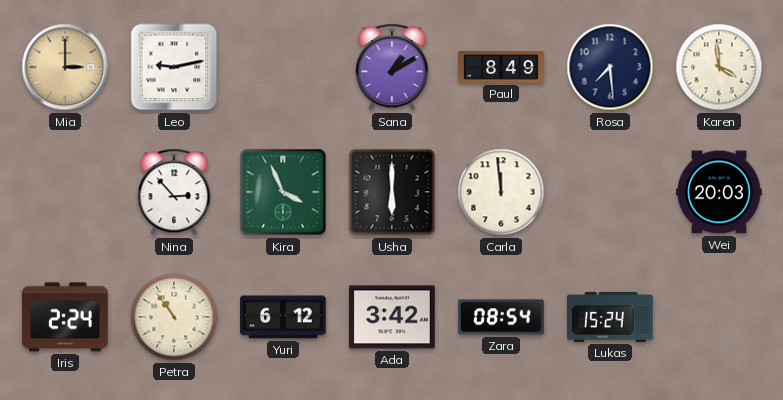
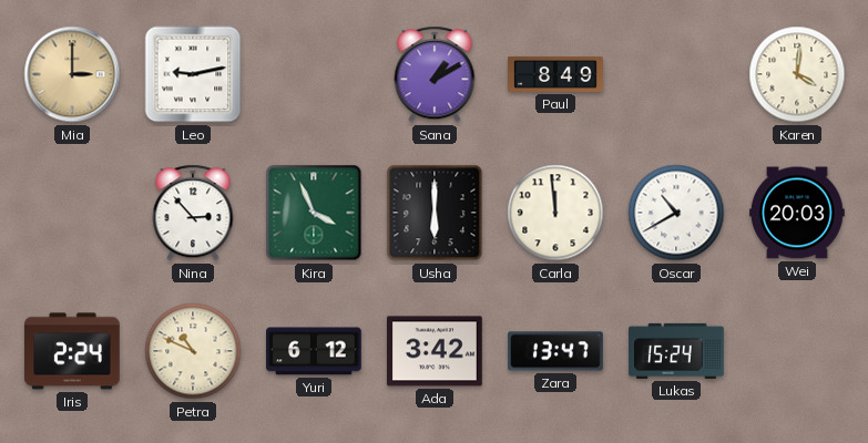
Rosa: 7:29 -> none (610, 67)
Karen: 3:59 -> 4:01 (797, 74)
Oscar: none -> 10:40 (676, 213)
Petra: 10:54 -> 10:49 (193, 351)
Zara: 08:54 -> 13:47 (555, 351)
